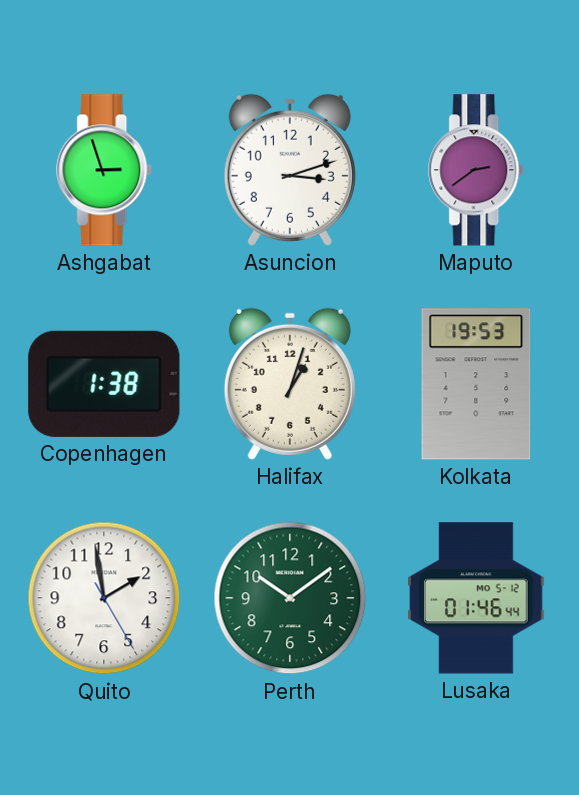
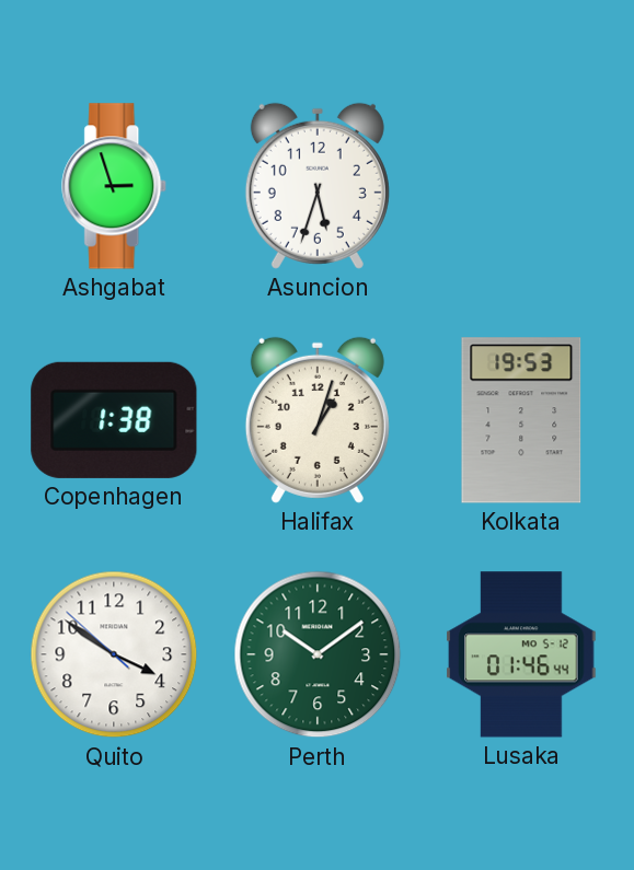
Asuncion: 3:12 -> 5:33 (318, 186)
Maputo: 2:39 -> none (477, 170)
Quito: 1:58 -> 3:50 (114, 654)
